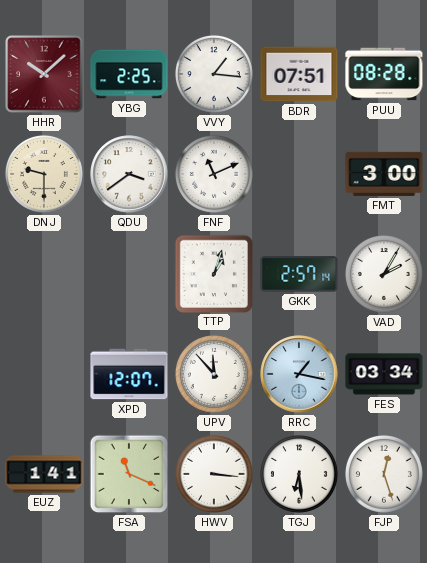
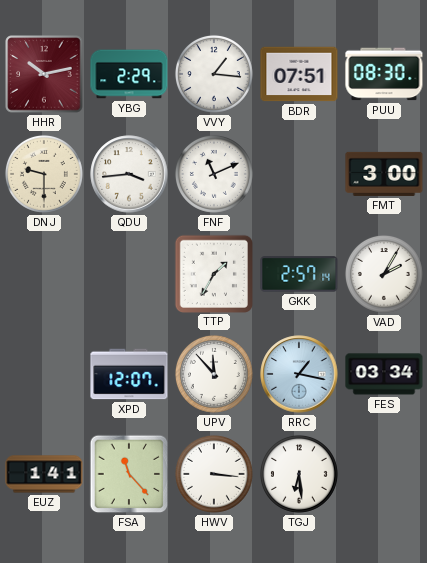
HHR: 10:08 -> 10:13 (44, 74)
YBG: 2:25 -> 2:29 (129, 74)
PUU: 08:28 -> 08:30 (384, 74)
QDU: 3:39 -> 3:44 (129, 174)
TTP: 1:03 -> 1:35 (213, 273)
FSA: 11:19 -> 11:23 (129, 474)
FJP: 12:27 -> none (384, 474)
